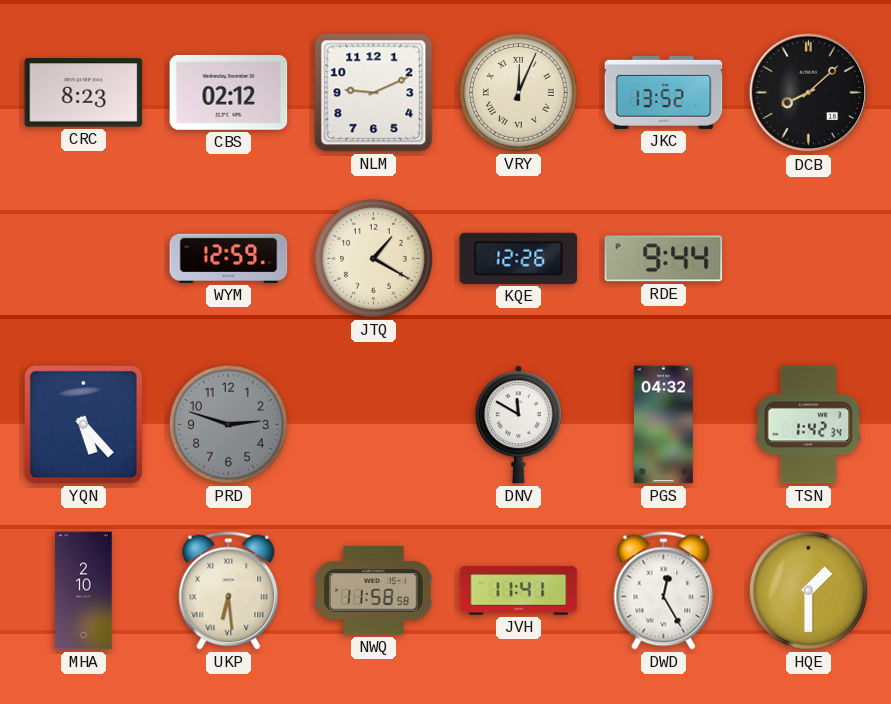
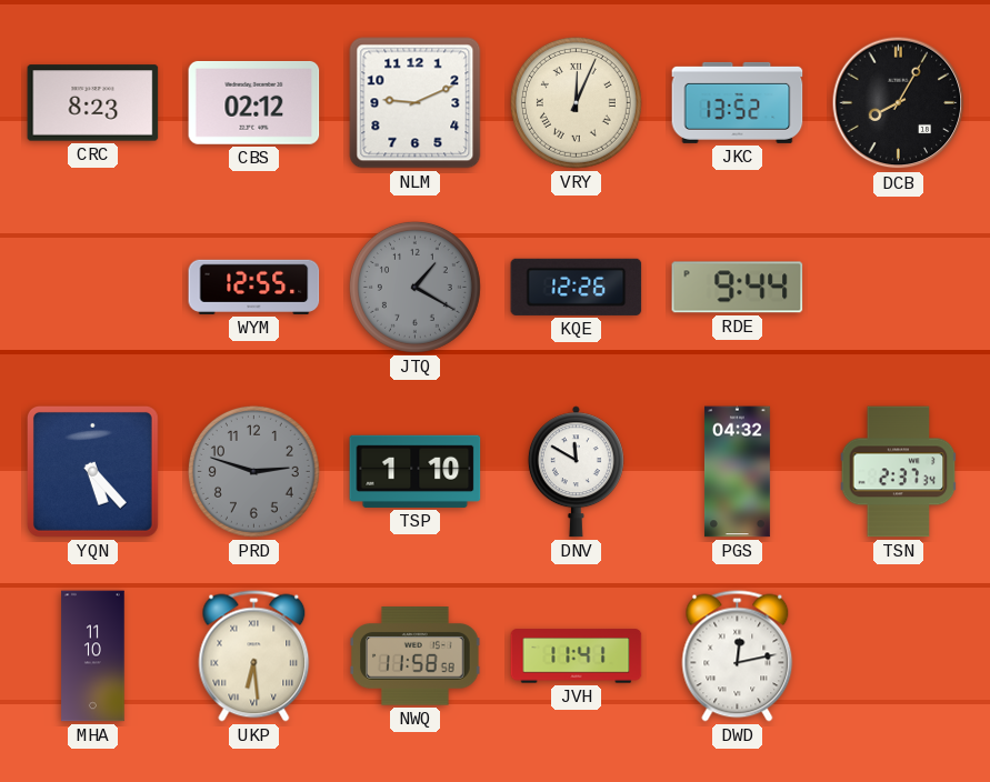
DCB: 8:08 -> 8:05 (899, 103)
WYM: 12:59 -> 12:55 (254, 287)
JTQ dial: cream -> grey (414, 287)
TSP: none -> 1:10 (416, 471)
TSN: 1:42 -> 2:37 (899, 472)
MHA: 2:10 -> 11:10 (93, 656)
DWD: 12:25 -> 12:13 (738, 656)
HQE: 1:30 -> none (808, 590)
